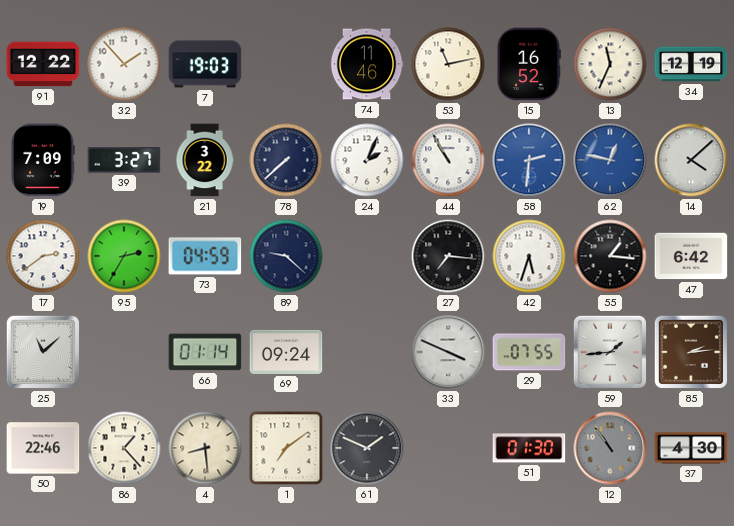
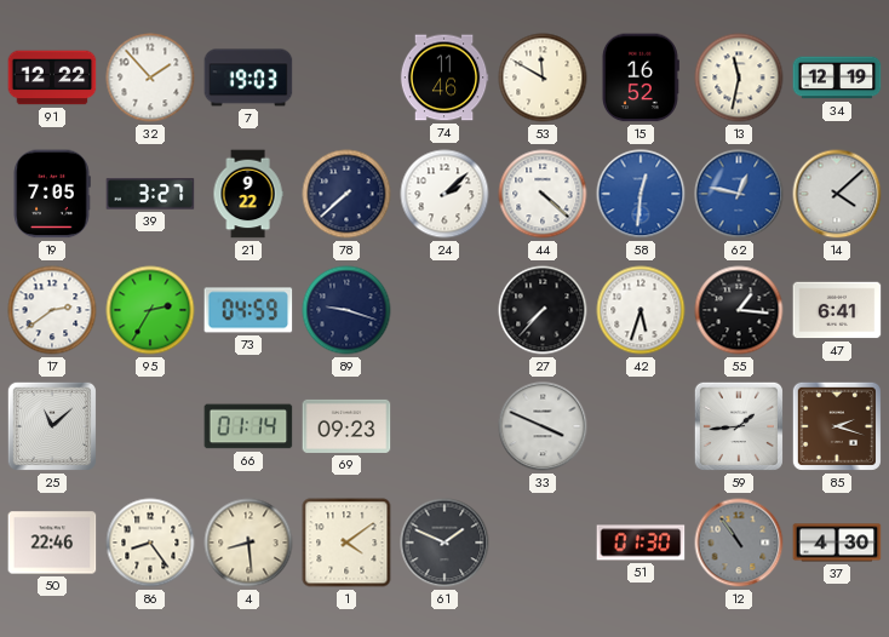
53: 11:13 -> 11:50 (543, 78)
13: 11:34 -> 11:32 (739, 78)
19: 7:09 -> 7:05 (52, 194)
21: 3:22 -> 9:22 (248, 194)
24: 2:04 -> 2:08 (444, 194)
44: 10:55 -> 4:22 (543, 194)
58: 2:31 -> 12:31 (641, 194)
89: 9:22 -> 9:18 (346, 310)
27: 7:16 -> 7:37 (543, 310)
47: 6:42 -> 6:41 (837, 310)
69: 09:24 -> 09:23 (346, 426)
29: 07:55 -> none (529, 352)
85: 2:14 -> 2:18 (837, 426)
86: 1:23 -> 8:24 (150, 543)
1: 7:09 -> 4:09 (346, 543)
